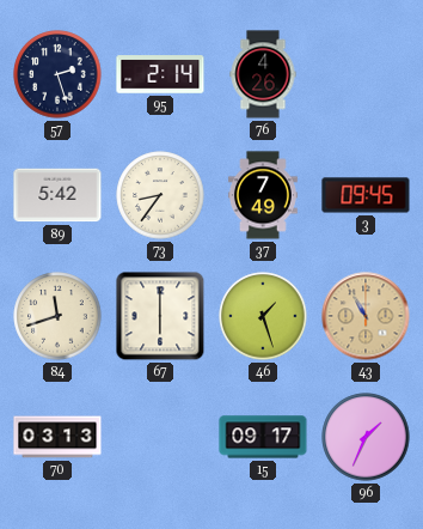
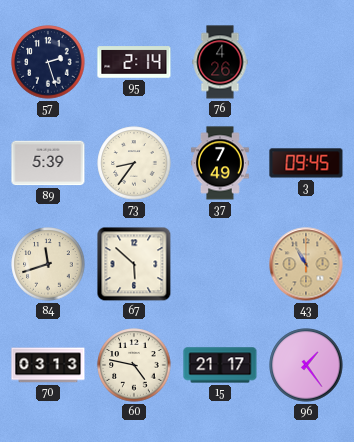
89: 5:42 -> 5:39 (48, 163)
67: 6:00 -> 5:52 (134, 264)
46: 1:27 -> none (263, 316)
60: none -> 4:47 (134, 365)
15: 09:17 -> 21:17 (220, 365)
96: 1:34 -> 1:24 (306, 365)
